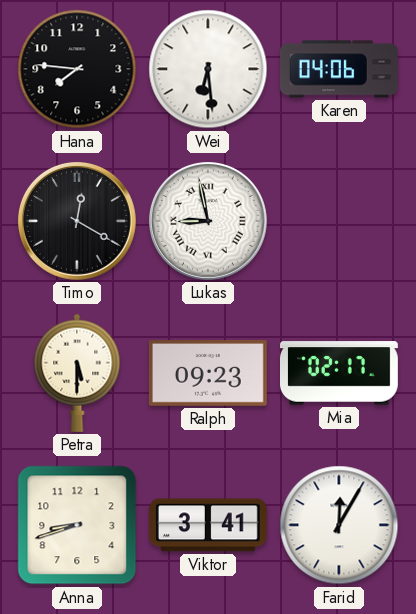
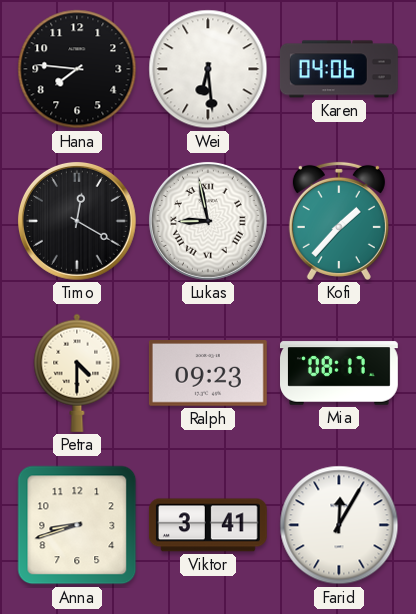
Kofi: none -> 1:37 (339, 221)
Petra: 5:30 -> 4:30 (77, 373)
Mia: 02:17 -> 08:17 (340, 373)
